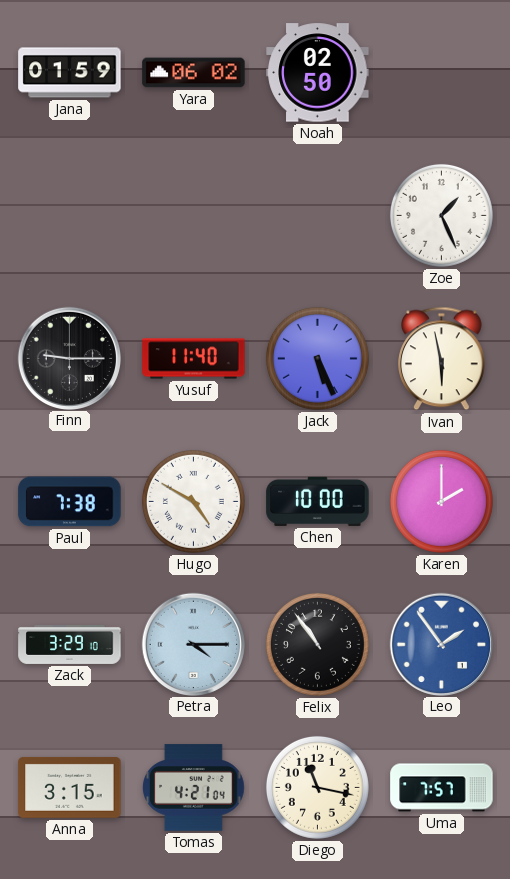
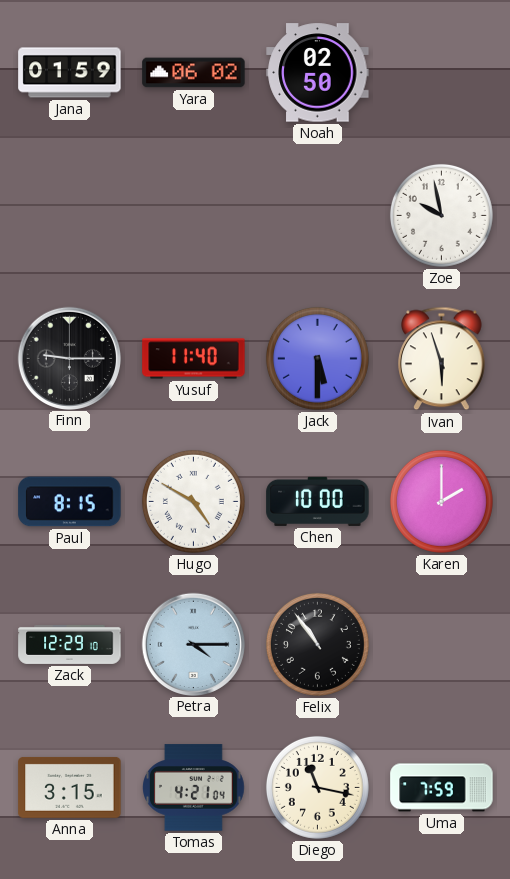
Zoe: 1:26 -> 9:58 (441, 215)
Jack: 5:26 -> 5:30 (317, 358)
Ivan: 5:58 -> 5:57 (442, 359)
Paul: 7:38 -> 8:15 (70, 502)
Zack: 3:29 -> 12:29 (70, 644)
Leo: 1:54 -> none (441, 644)
Uma: 7:57 -> 7:59 (442, 788)
